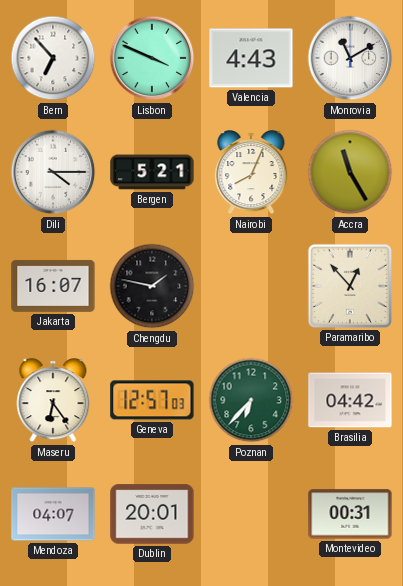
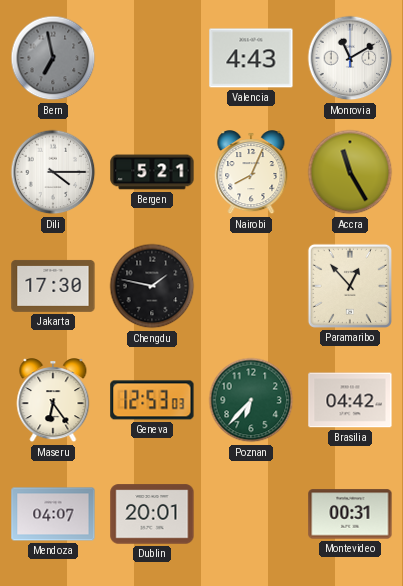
Bern: 6:53 -> 6:58 (53, 58)
Bern dial: white -> grey (53, 58)
Lisbon: 3:49 -> none (152, 58)
Jakarta: 16:07 -> 17:30 (53, 286)
Geneva: 12:57 -> 12:53 (152, 400)
